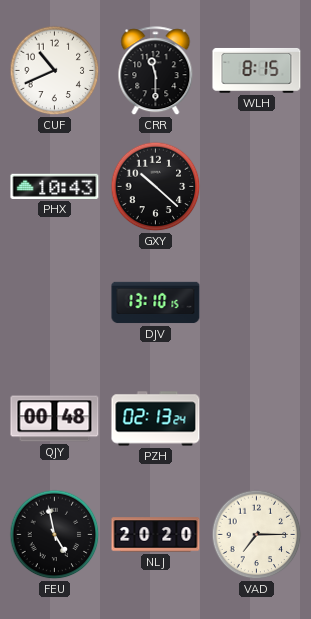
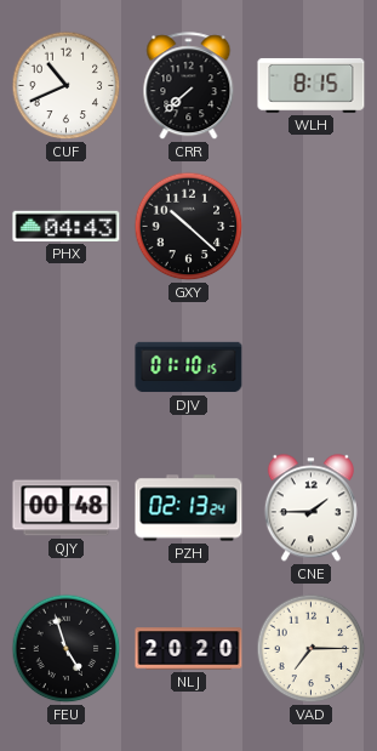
CRR: 11:30 -> 7:38 (189, 86)
PHX: 10:43 -> 04:43 (67, 226)
DJV: 13:10 -> 01:10 (189, 368)
CNE: none -> 1:45 (310, 508)
FEU: 4:58 -> 4:57 (67, 649)
